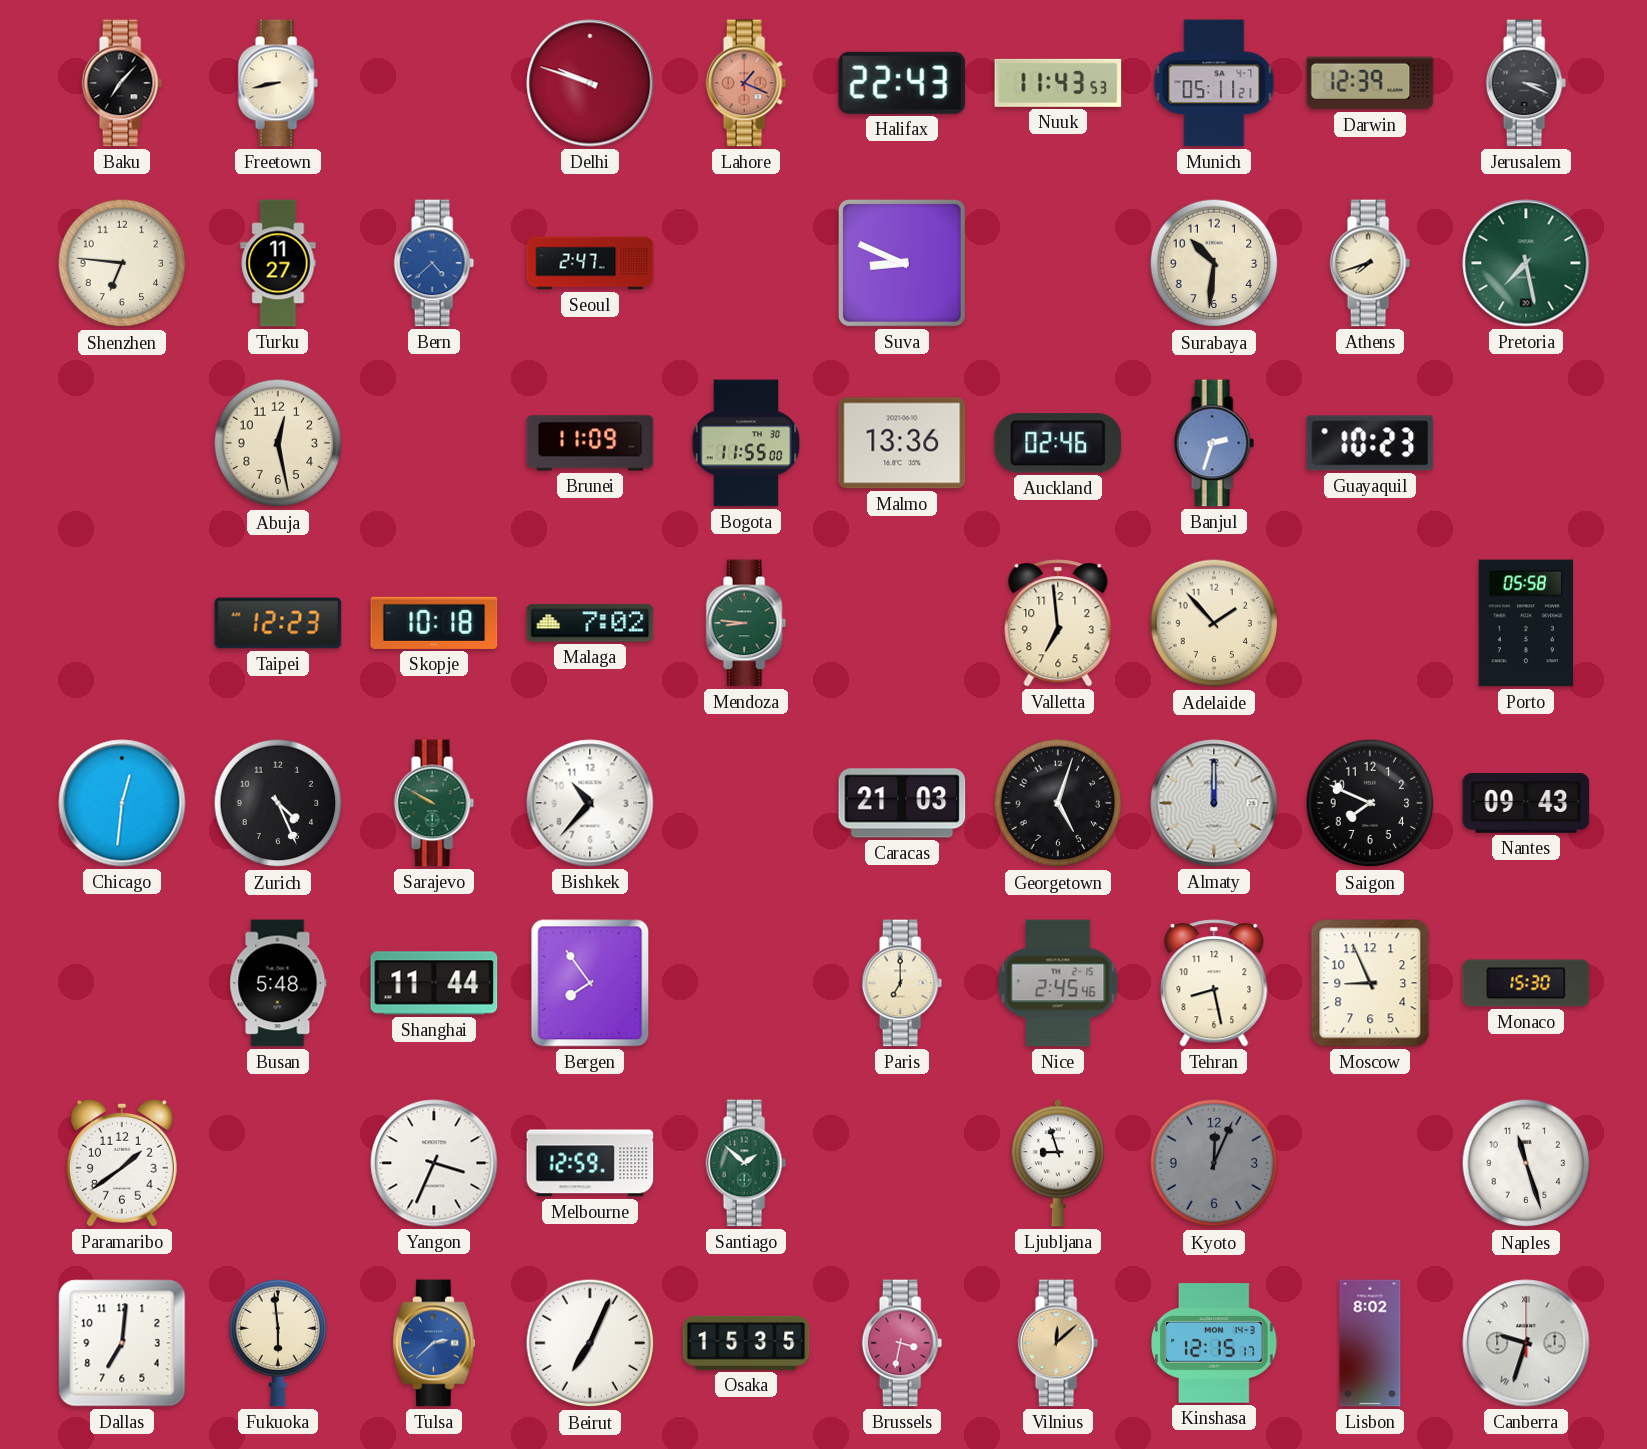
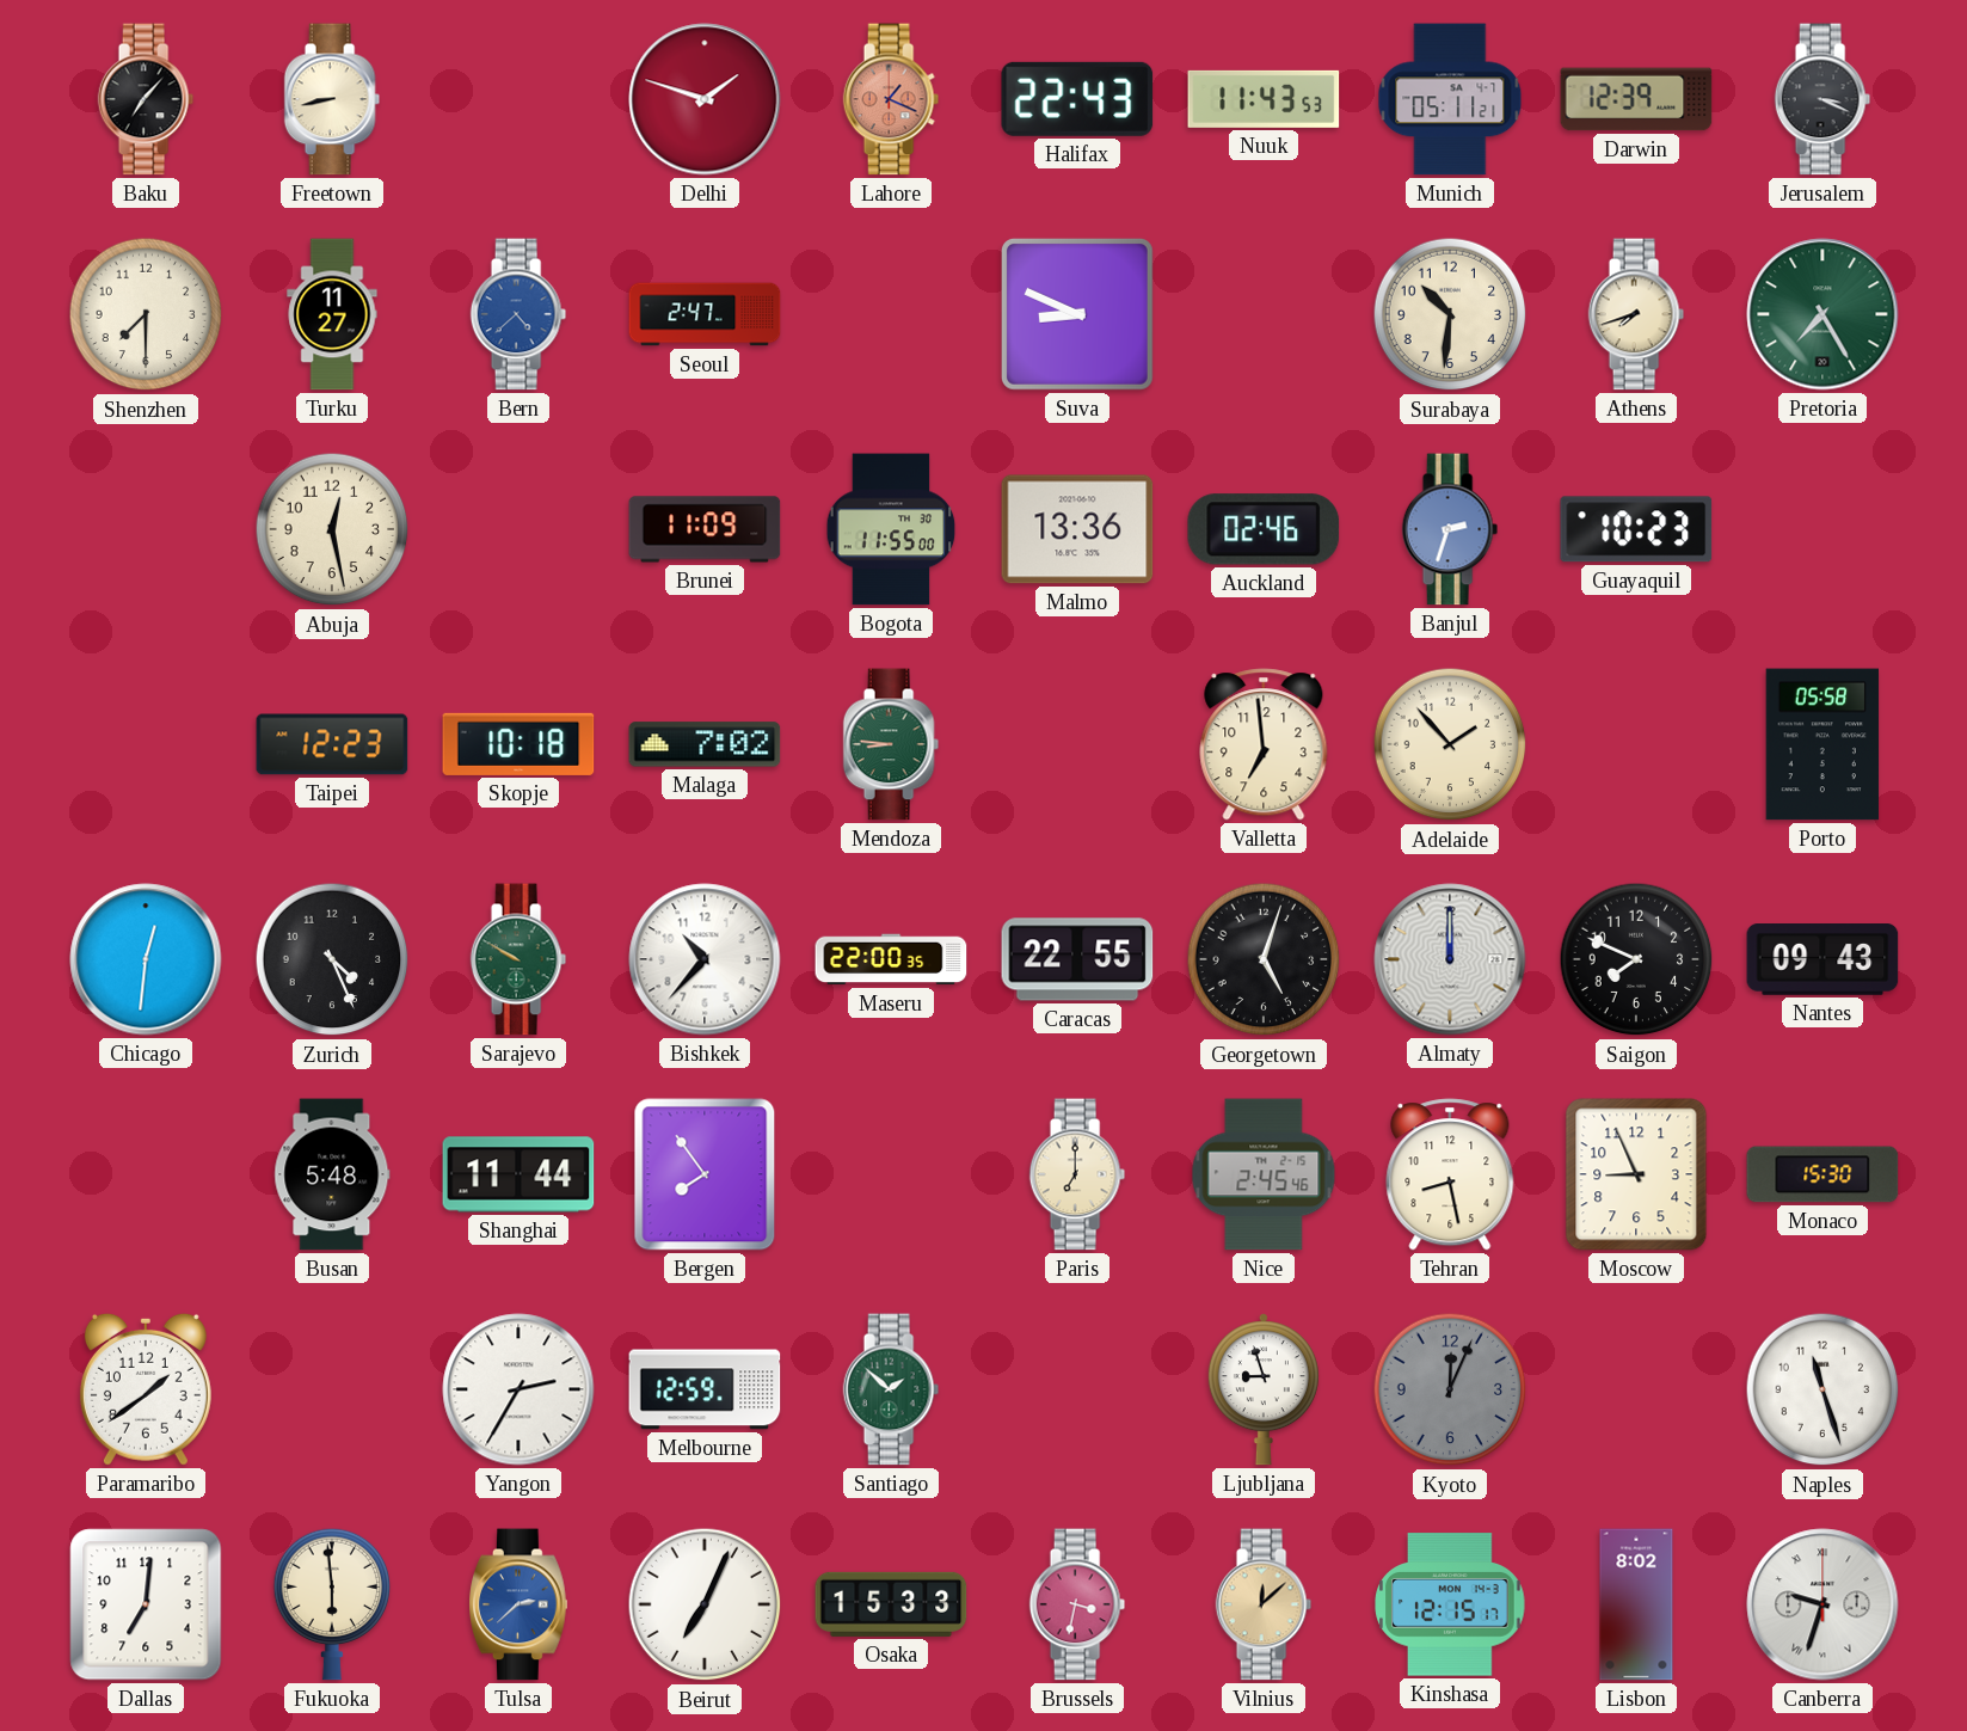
Delhi: 9:48 -> 1:48 (705, 99)
Shenzhen: 6:46 -> 7:30 (146, 314)
Pretoria: 7:28 -> 7:25 (1822, 314)
Maseru: none -> 22:00 (891, 959)
Caracas: 21:03 -> 22:55 (1077, 959)
Yangon: 3:34 -> 2:35 (518, 1389)
Osaka: 15:35 -> 15:33 (891, 1604)
